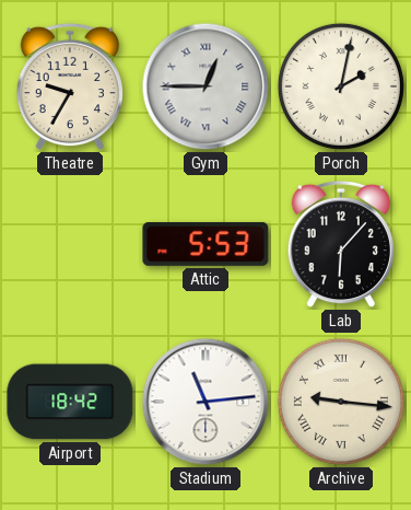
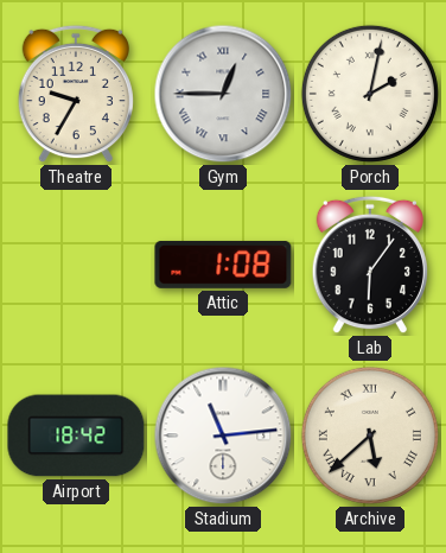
Attic: 5:53 -> 1:08 (223, 265)
Lab: 6:07 -> 6:06 (370, 265)
Archive: 9:16 -> 5:38 (370, 436)
